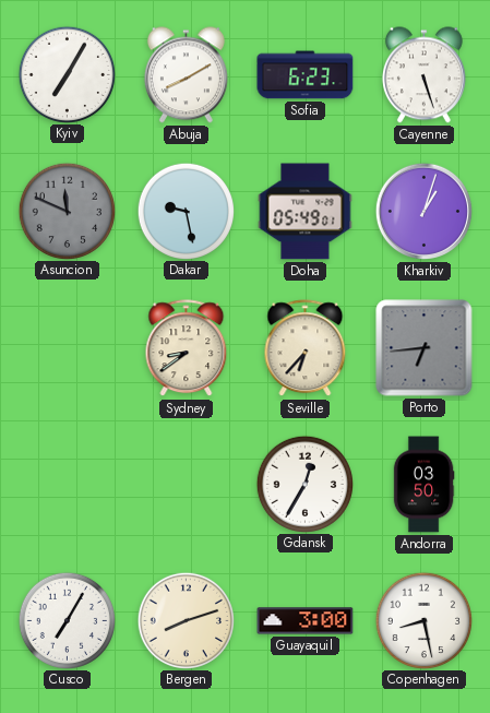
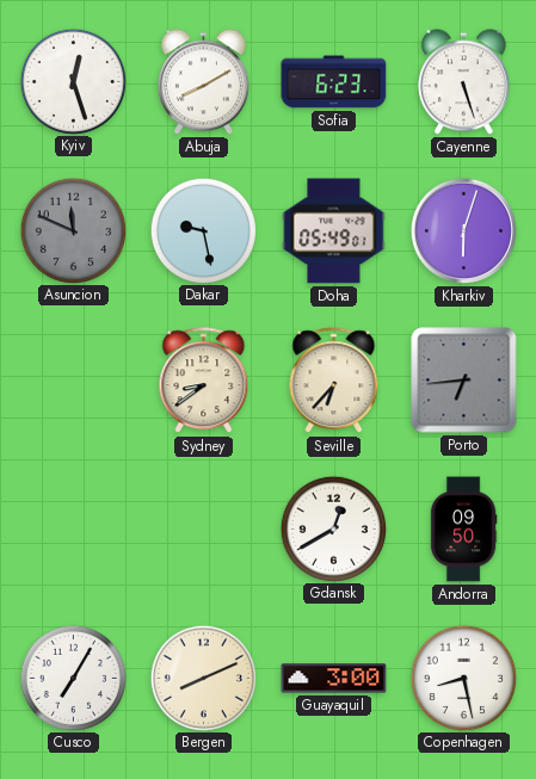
Kyiv: 7:05 -> 12:27 (73, 81)
Kharkiv: 1:03 -> 6:03 (463, 230)
Gdansk: 12:35 -> 12:40 (333, 528)
Andorra: 03:50 -> 09:50 (463, 530)
Bergen: 8:12 -> 8:11 (203, 678)
